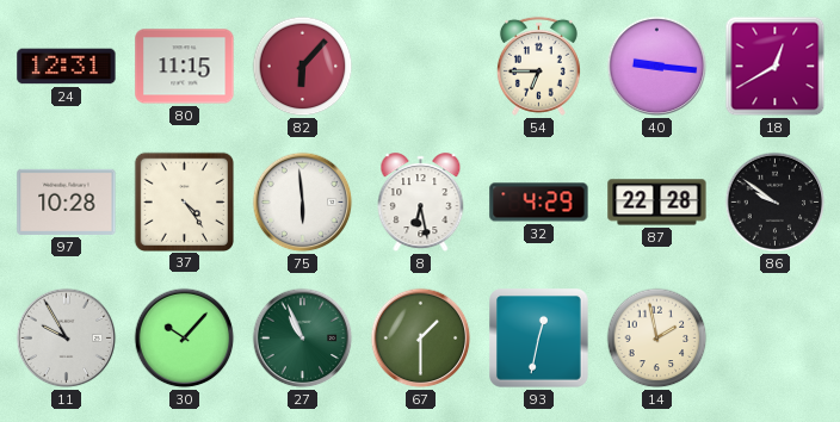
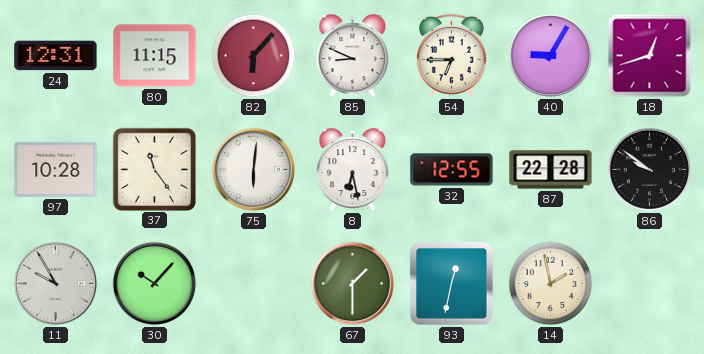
85: none -> 8:49 (353, 56)
40: 9:16 -> 9:05 (551, 56)
18: 12:40 -> 12:42 (650, 56)
37: 4:24 -> 11:24 (154, 169)
75: 5:59 -> 6:01 (254, 170)
32: 4:29 -> 12:55 (452, 170)
27: 10:56 -> none (303, 339)
